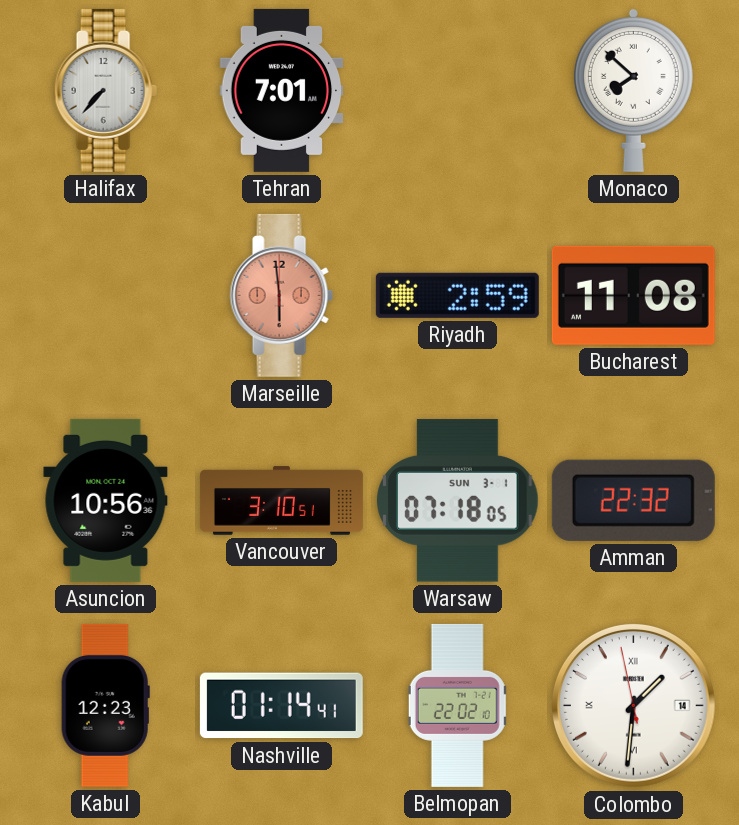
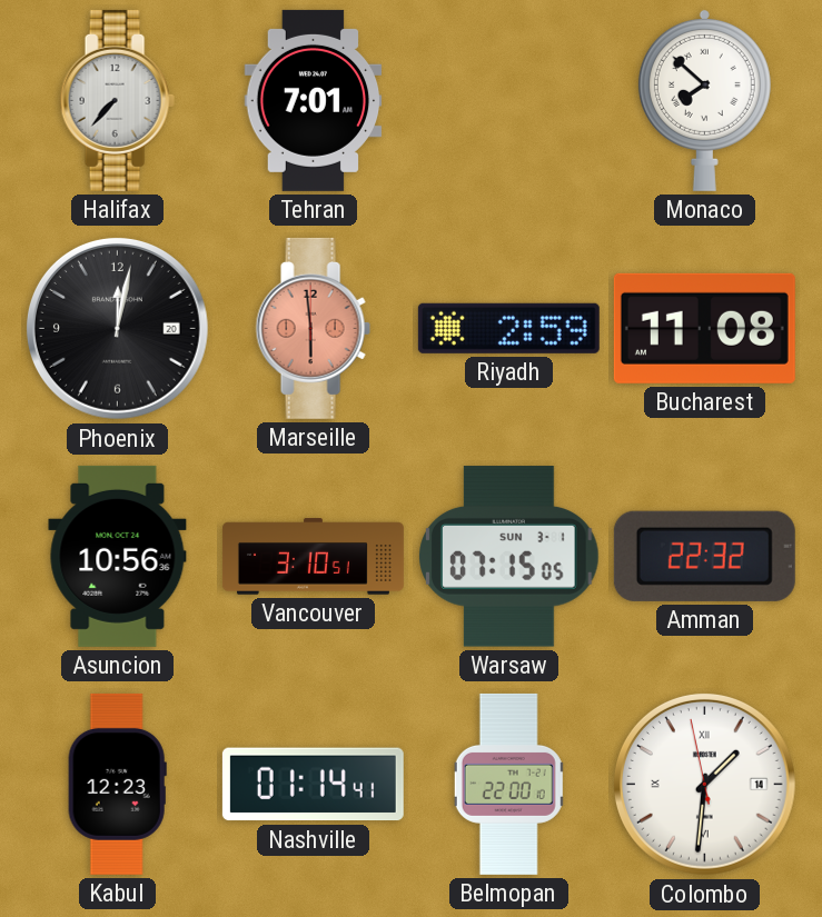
Phoenix: none -> 12:02 (117, 328)
Warsaw: 07:18 -> 07:15 (509, 557)
Belmopan: 22:02 -> 22:00 (509, 784)
